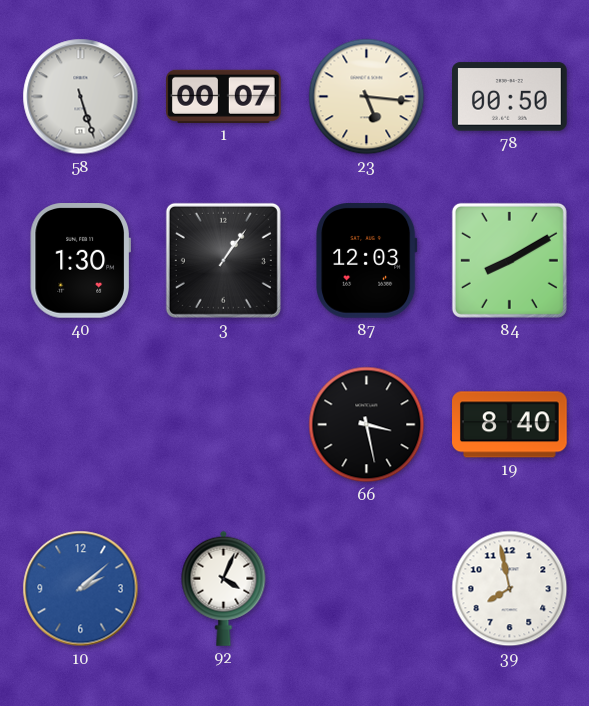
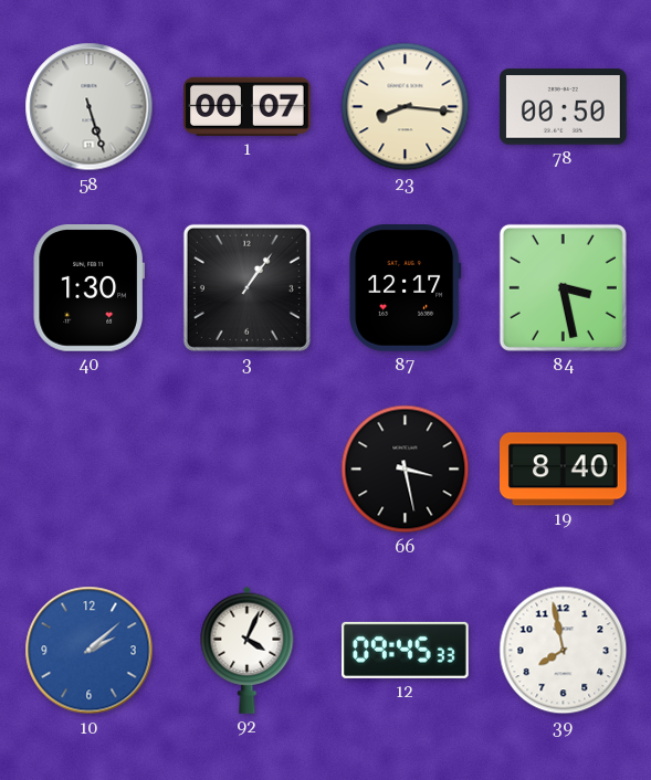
23: 5:16 -> 8:16 (406, 107)
87: 12:03 -> 12:17 (406, 288)
84: 8:10 -> 3:28 (563, 287)
12: none -> 09:45 (406, 650)
